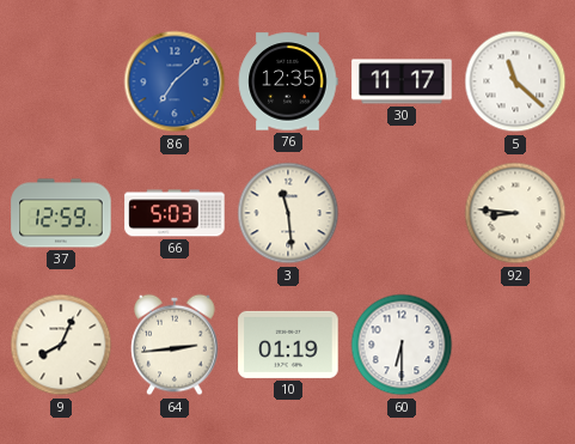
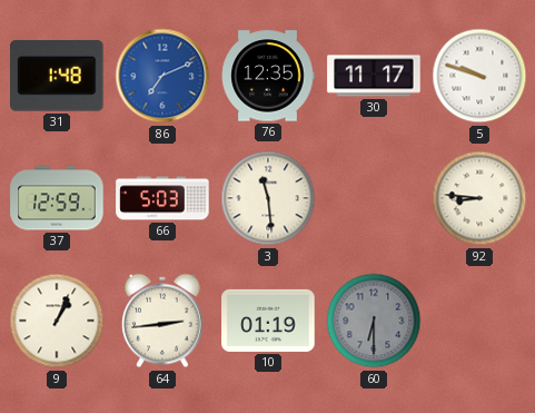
31: none -> 1:48 (58, 77)
86: 7:08 -> 7:11 (162, 76)
5: 11:22 -> 9:48 (479, 76)
9: 8:04 -> 1:04 (57, 321)
60 dial: white -> grey (374, 321)
